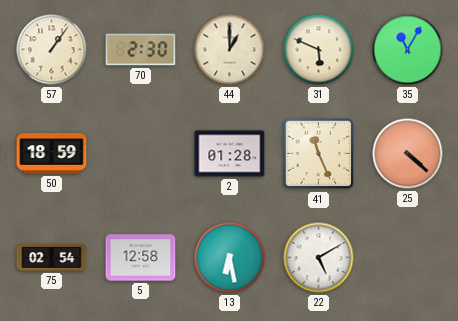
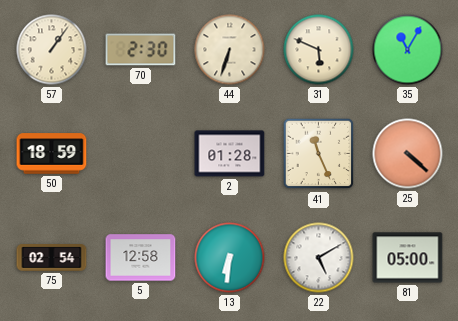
44: 1:00 -> 6:33 (230, 50)
13: 6:28 -> 6:31 (230, 258)
81: none -> 05:00 (408, 258)
